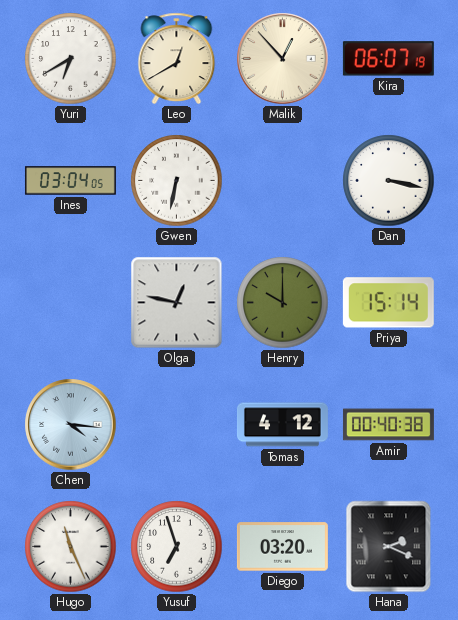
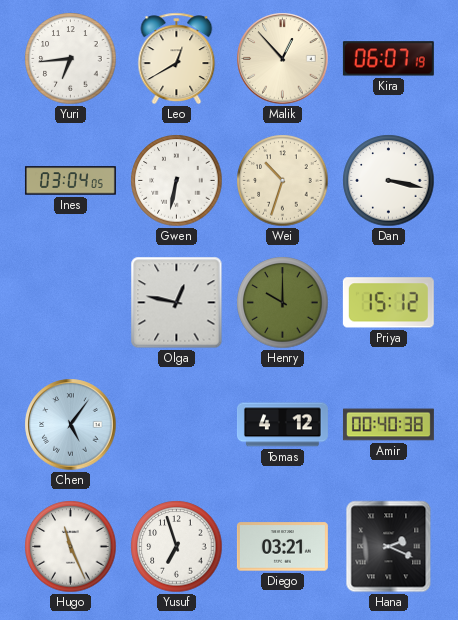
Yuri: 6:40 -> 6:44 (71, 59)
Wei: none -> 10:33 (283, 181)
Priya: 15:14 -> 15:12 (388, 303)
Chen: 4:16 -> 5:06 (71, 425)
Diego: 03:20 -> 03:21 (282, 547)
